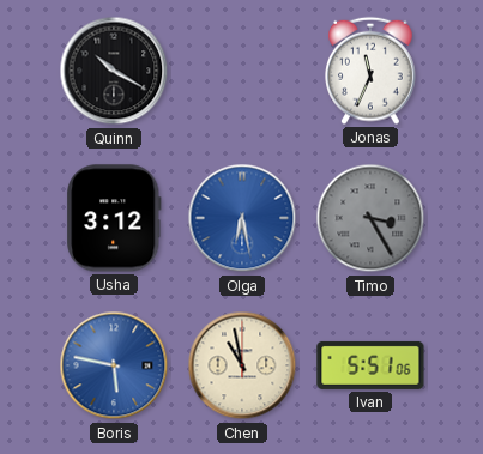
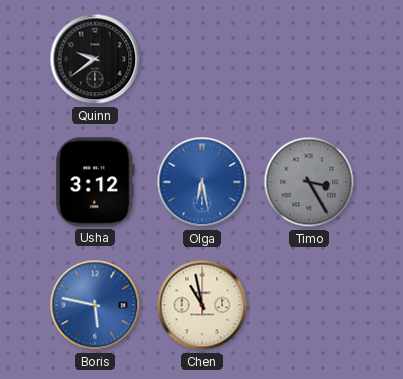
Quinn: 10:20 -> 9:39 (95, 59)
Jonas: 11:34 -> none (370, 71)
Ivan: 5:51 -> none (370, 365)
